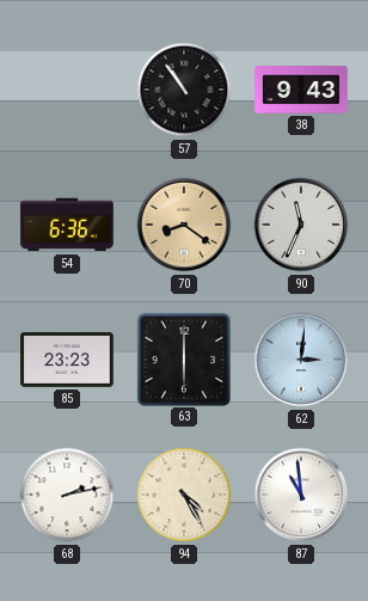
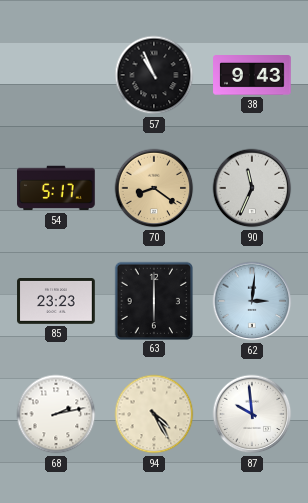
57: 10:54 -> 10:56 (154, 75)
54: 6:36 -> 5:17 (56, 188)
87: 10:59 -> 9:59 (252, 414)
